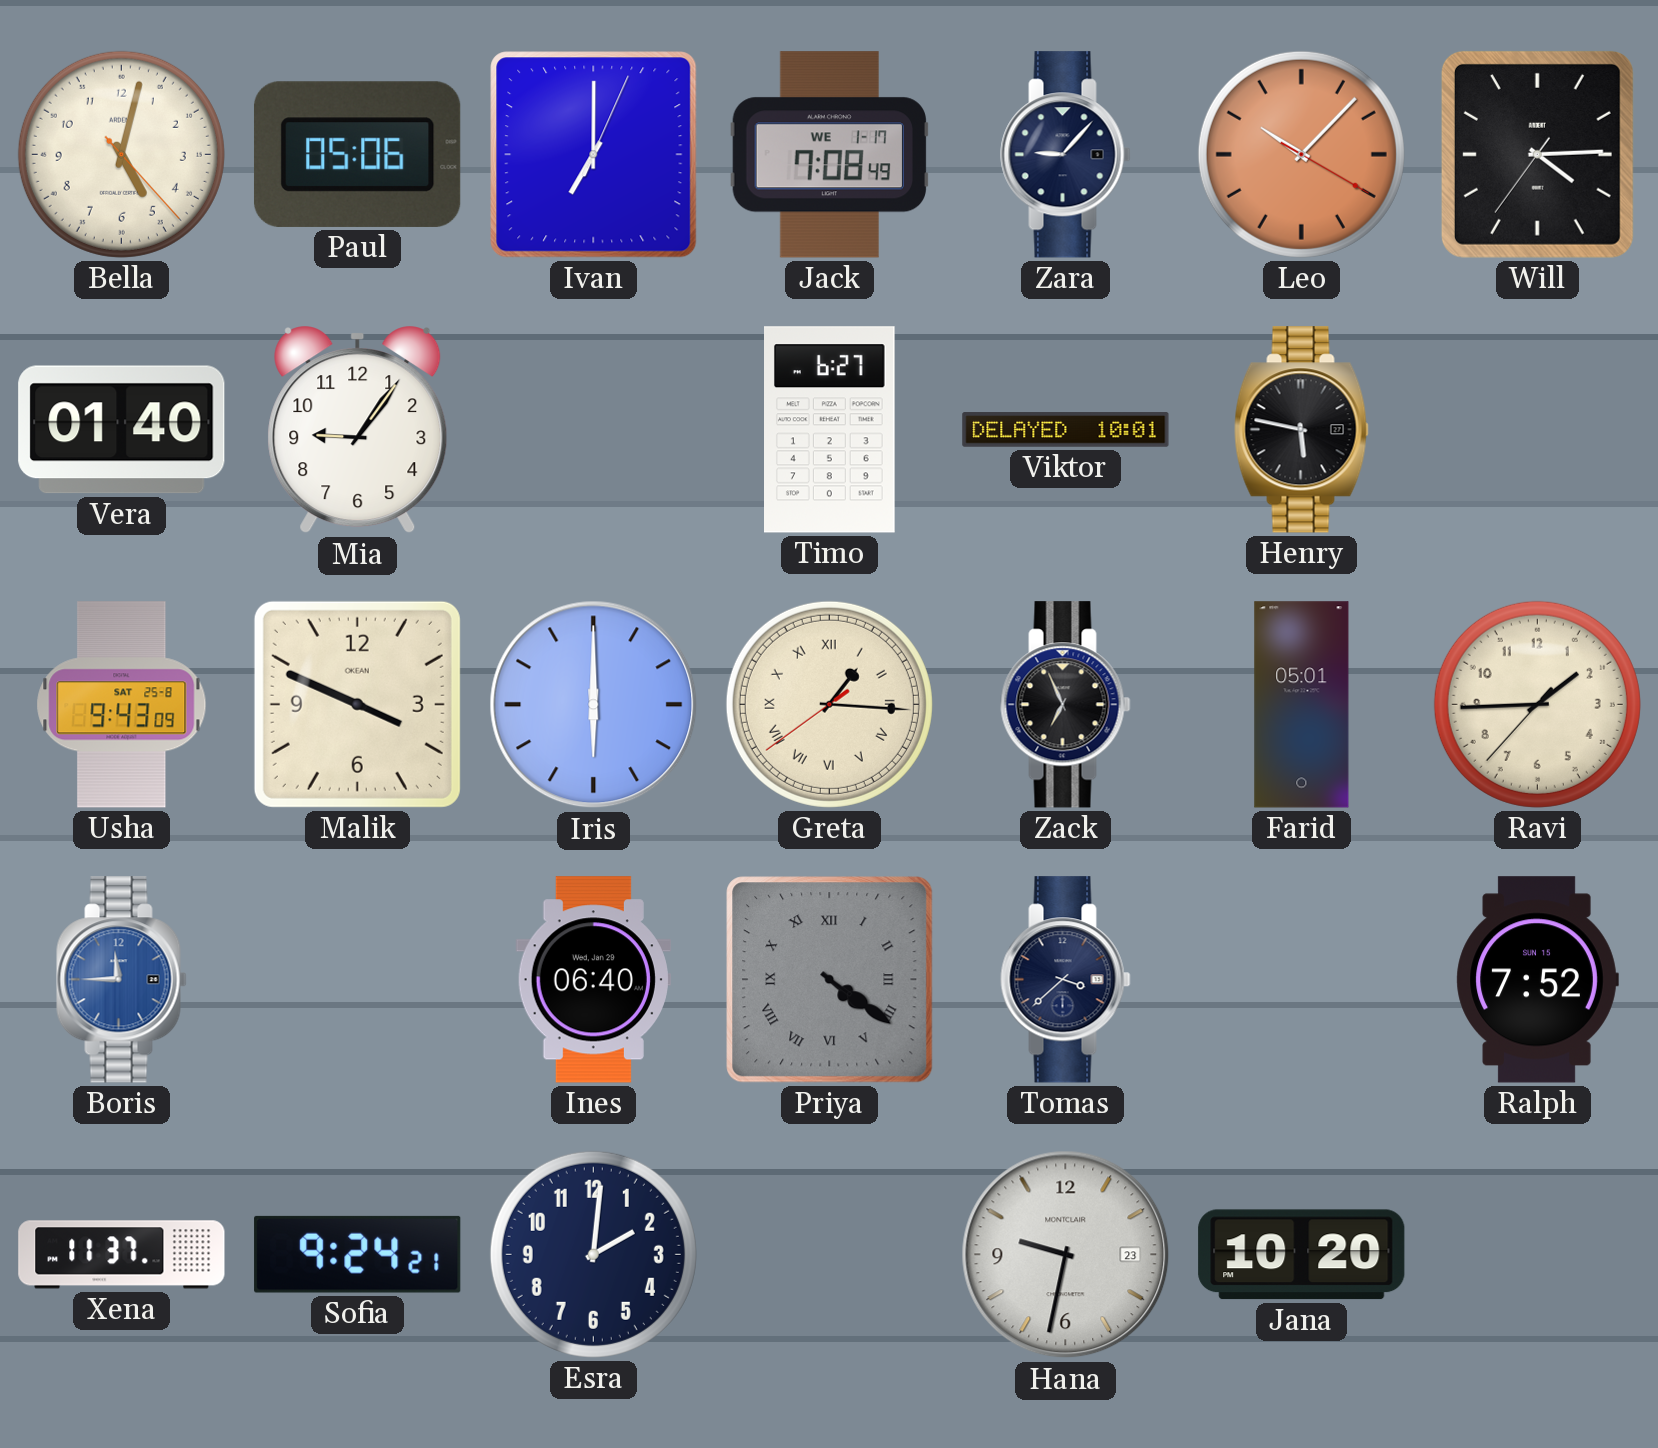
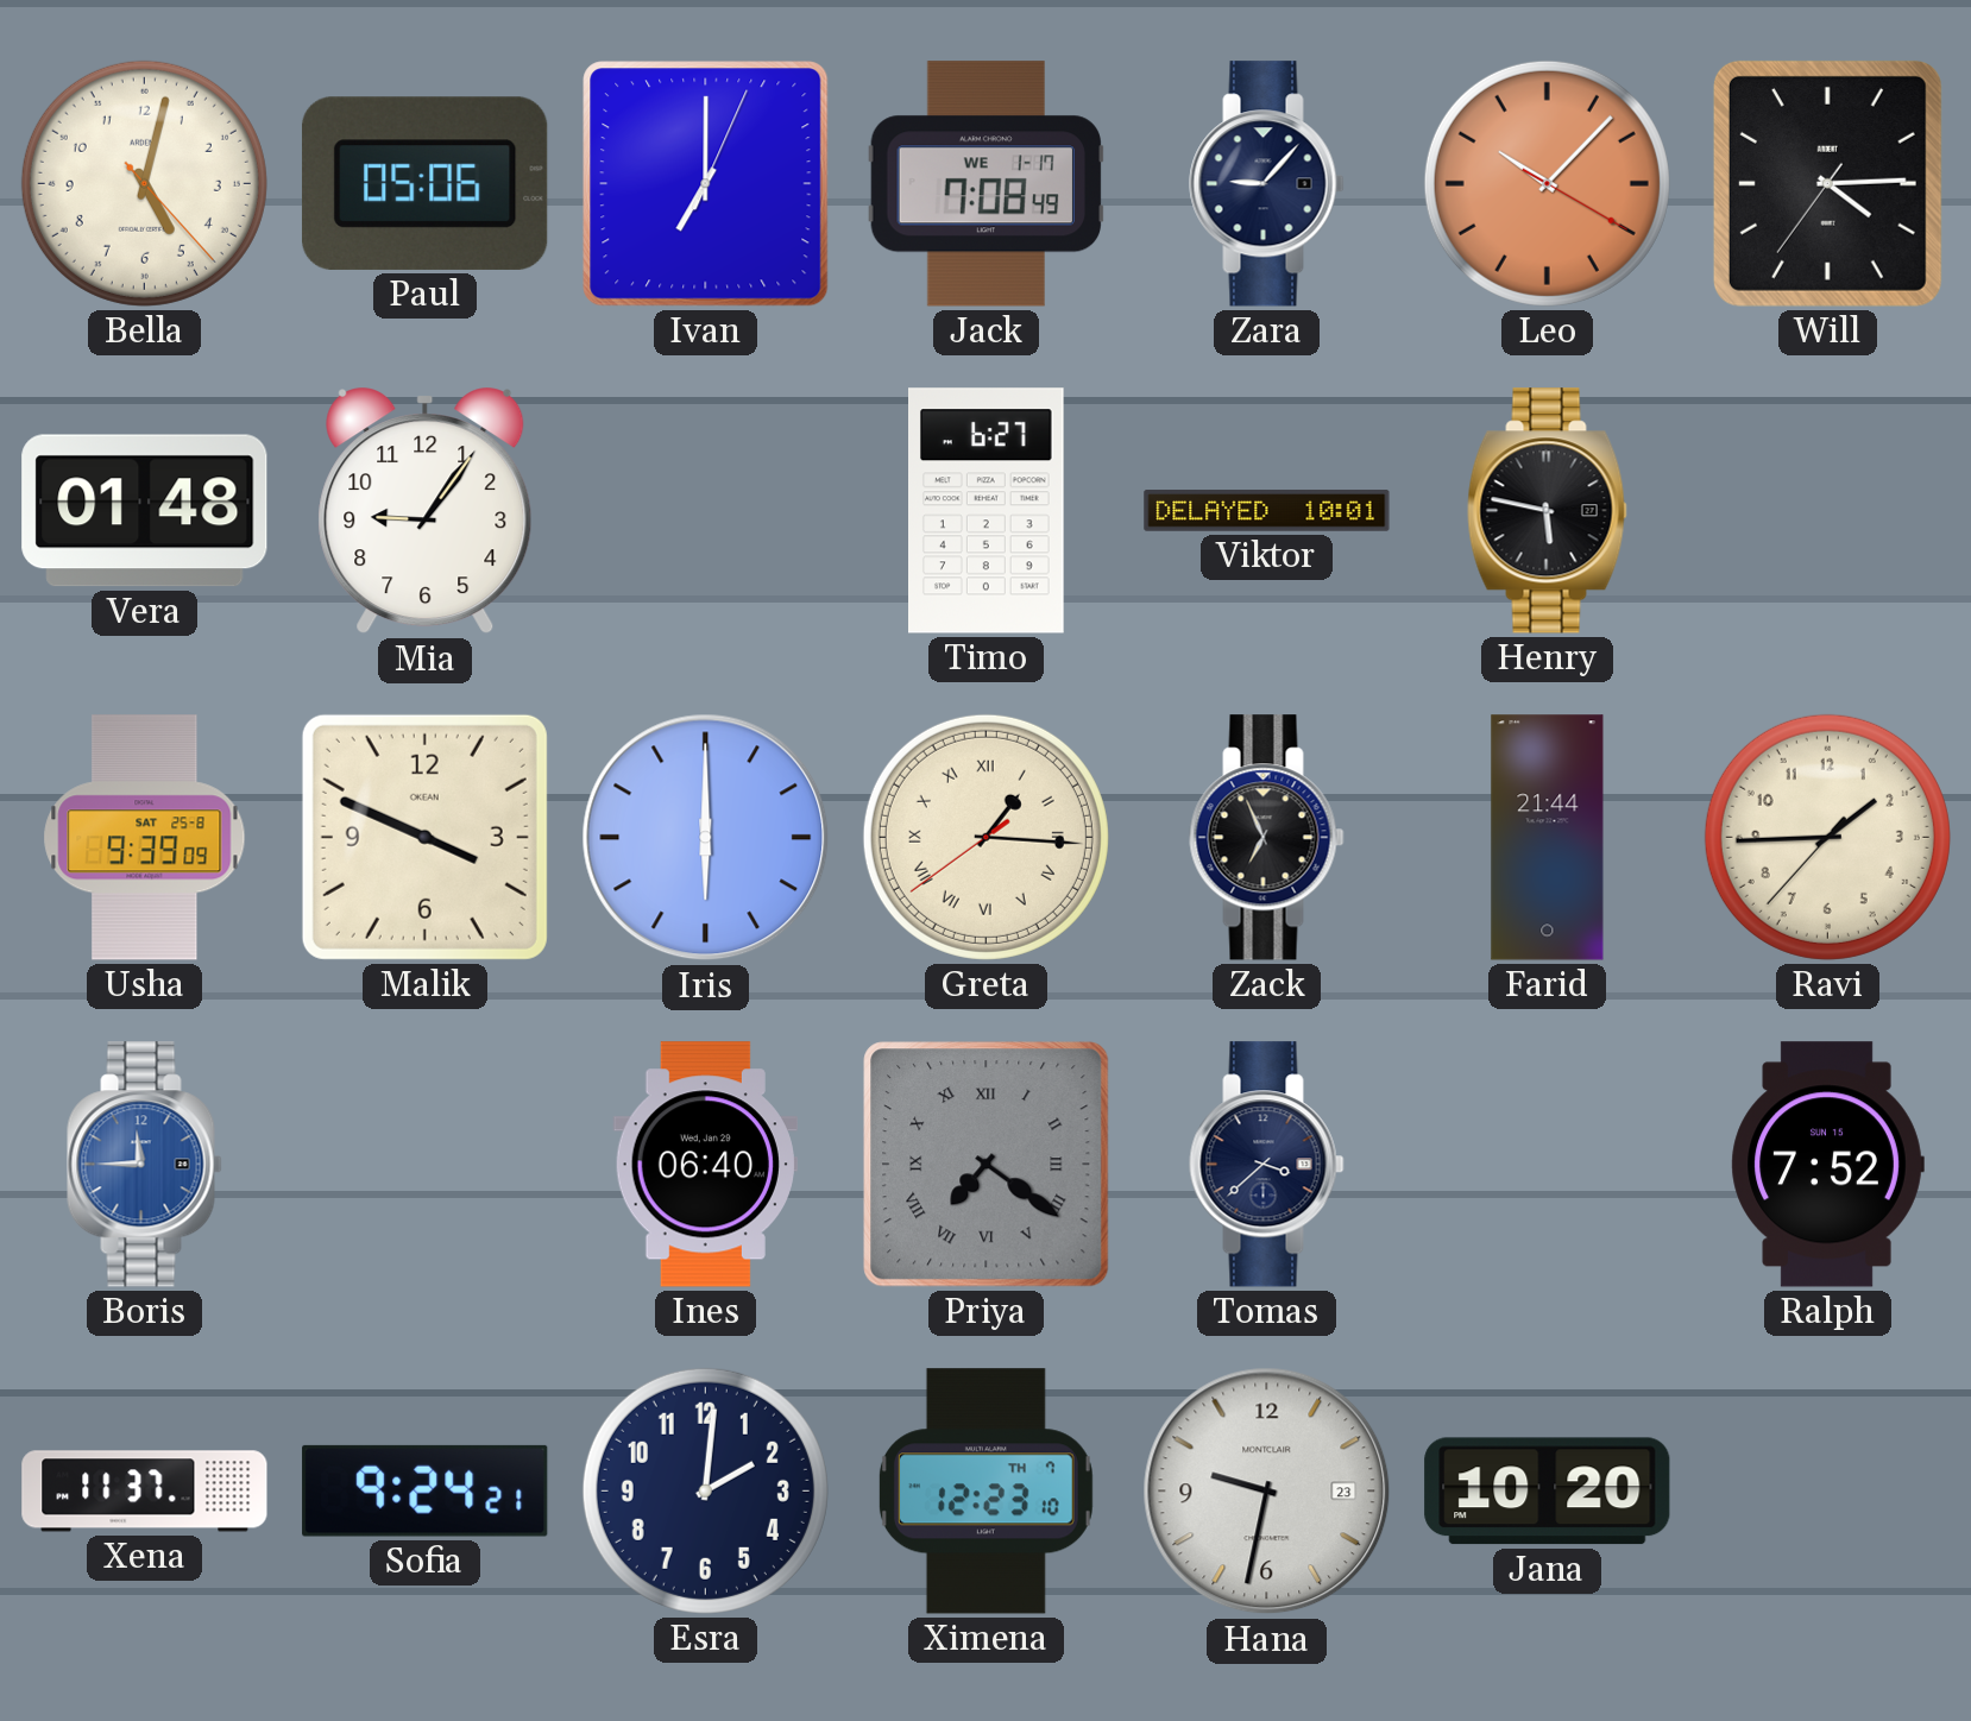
Vera: 01:40 -> 01:48 (145, 511)
Usha: 9:43 -> 9:39 (145, 838)
Farid: 05:01 -> 21:44 (1548, 838)
Priya: 4:21 -> 7:21 (987, 1165)
Ximena: none -> 12:23 (986, 1492)
